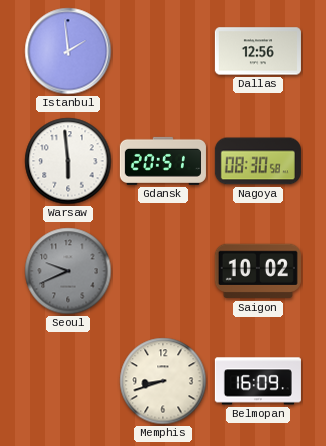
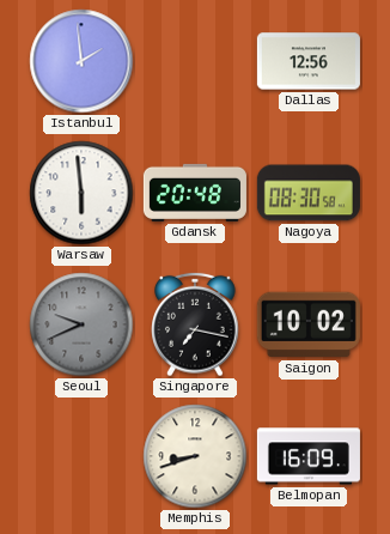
Gdansk: 20:51 -> 20:48 (195, 193)
Singapore: none -> 7:17 (195, 324)
